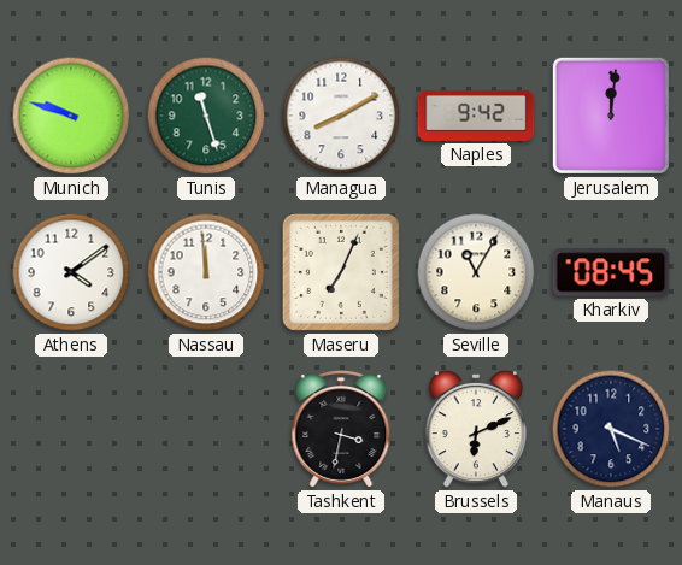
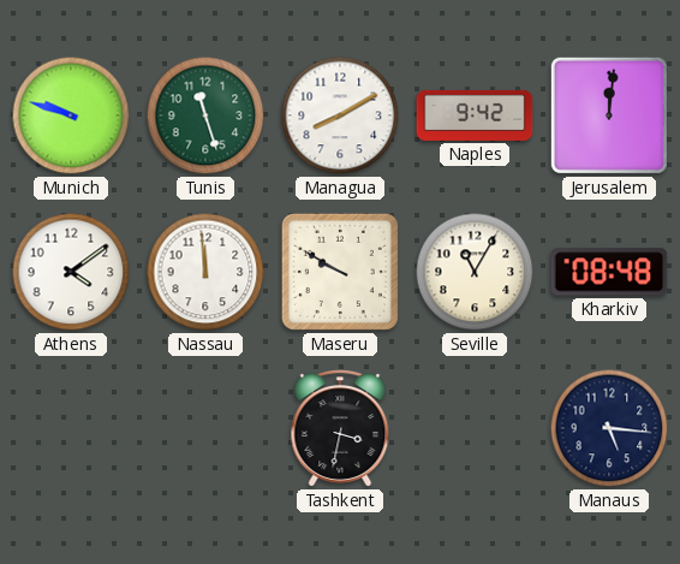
Maseru: 7:04 -> 9:50 (340, 272)
Kharkiv: 08:45 -> 08:48 (609, 272)
Brussels: 6:11 -> none (475, 429)
Manaus: 5:19 -> 5:16 (609, 428)
